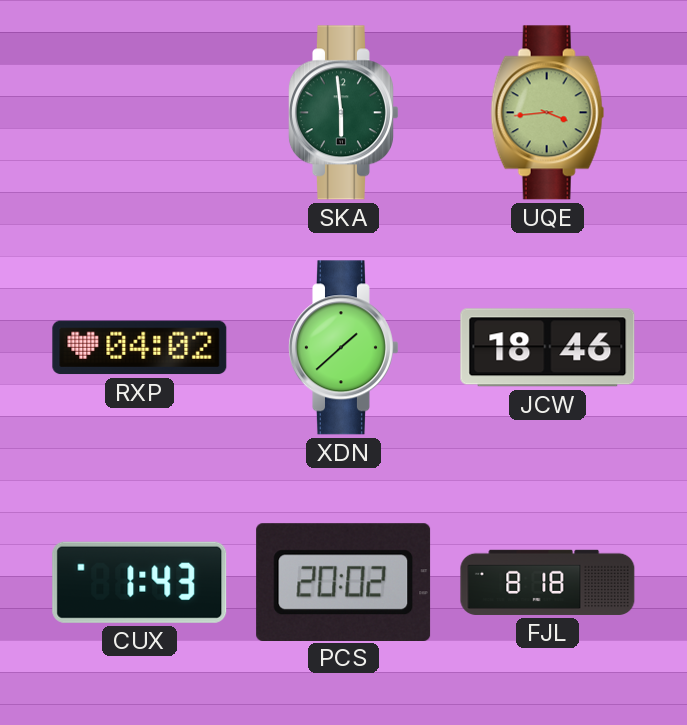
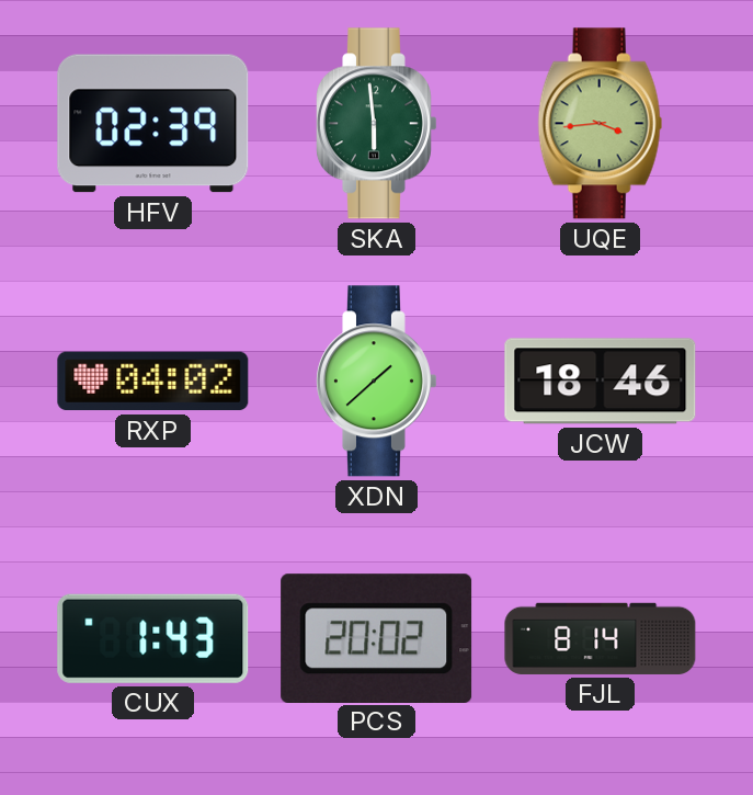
HFV: none -> 02:39 (153, 124)
FJL: 8:18 -> 8:14 (601, 638)
